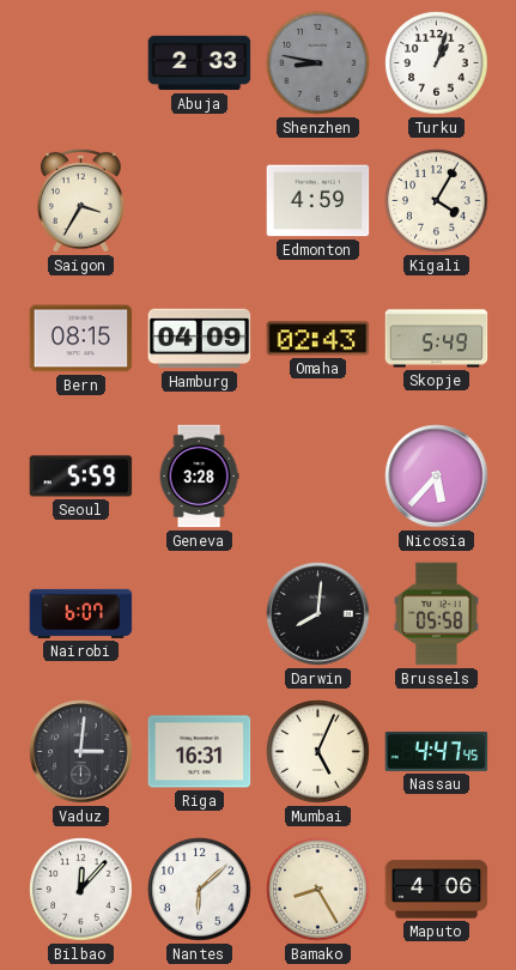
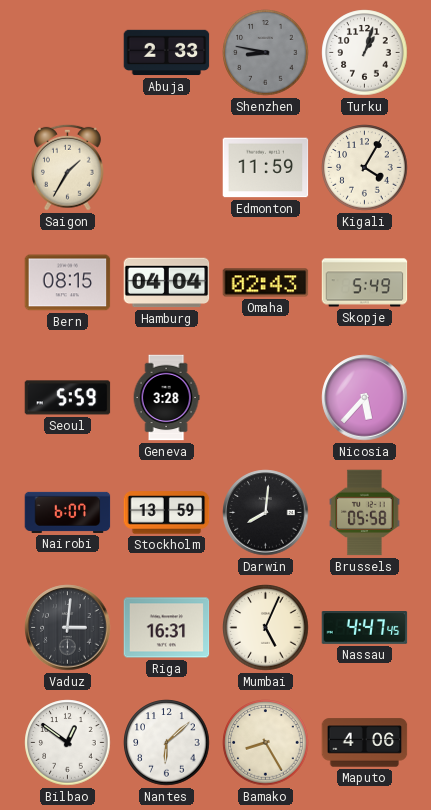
Saigon: 3:35 -> 1:35 (68, 167)
Edmonton: 4:59 -> 11:59 (266, 168)
Hamburg: 04:09 -> 04:04 (167, 283)
Stockholm: none -> 13:59 (167, 513)
Bilbao: 12:07 -> 12:51 (68, 743)
